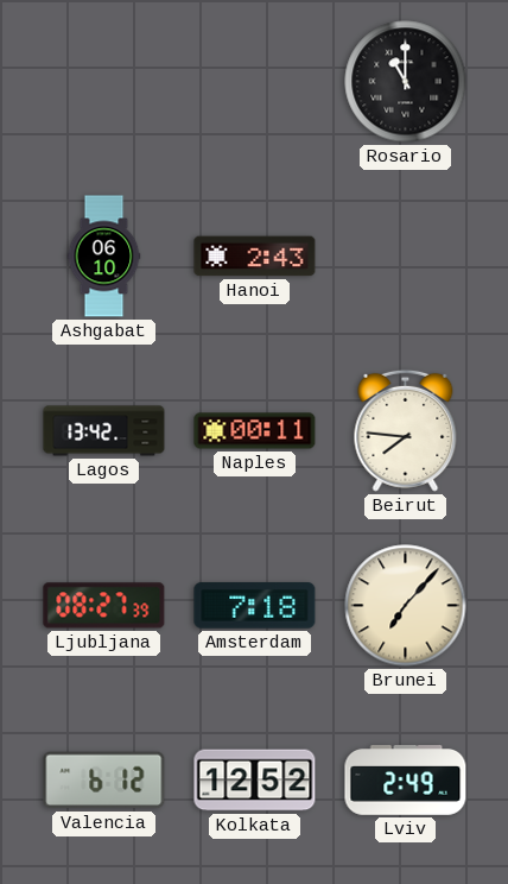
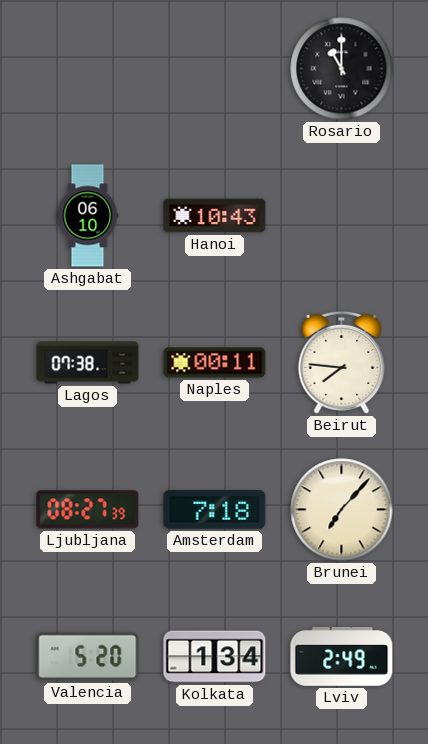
Hanoi: 2:43 -> 10:43 (215, 216)
Lagos: 13:42 -> 07:38 (88, 363)
Valencia: 6:12 -> 5:20 (88, 657)
Kolkata: 12:52 -> 1:34 (215, 657)
